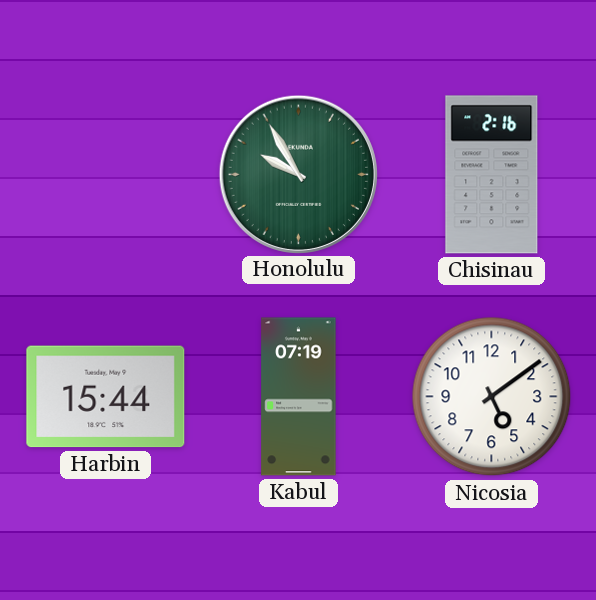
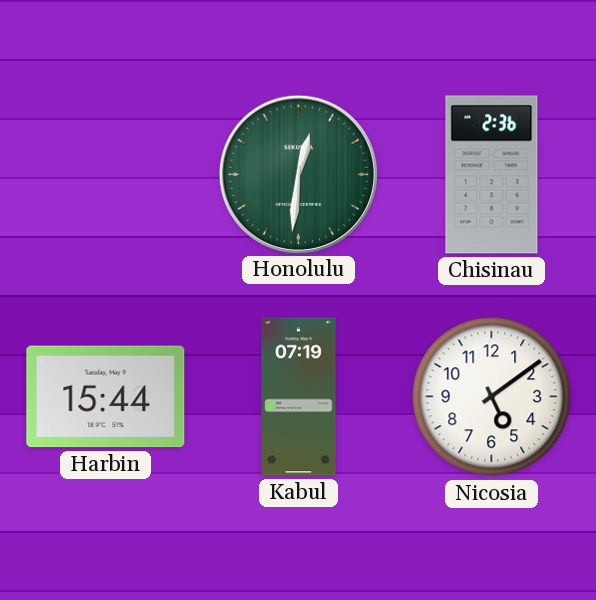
Honolulu: 9:55 -> 12:31 (298, 174)
Chisinau: 2:16 -> 2:36 (492, 175)
